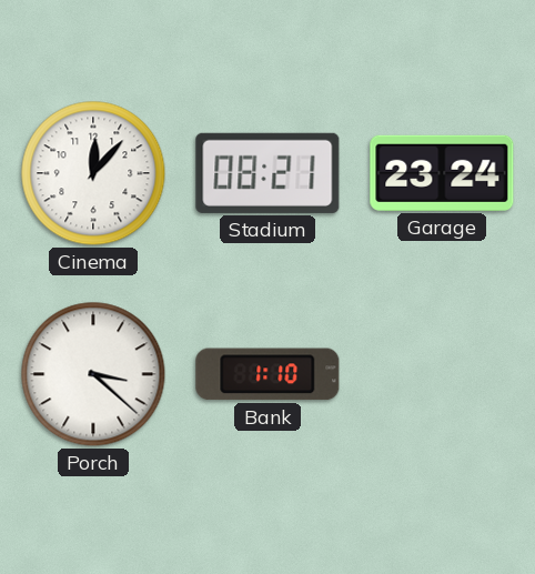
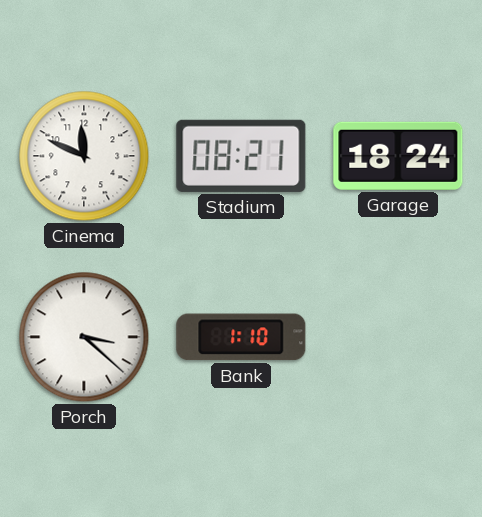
Cinema: 12:07 -> 11:49 (84, 156)
Garage: 23:24 -> 18:24 (398, 156)
